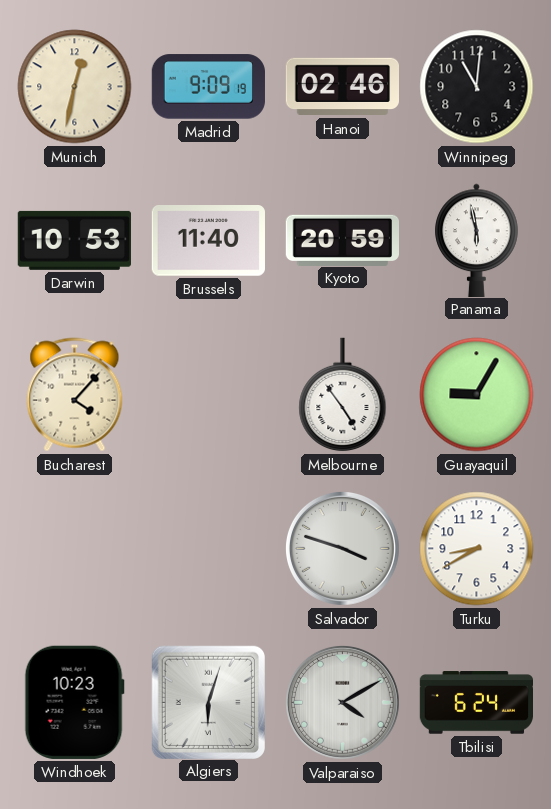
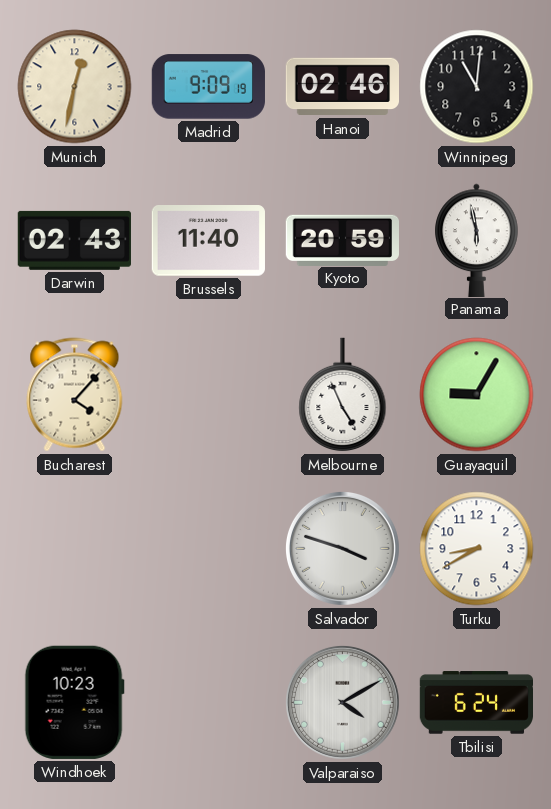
Darwin: 10:53 -> 02:43 (74, 240)
Melbourne: 4:54 -> 4:56 (343, 395)
Algiers: 6:03 -> none (208, 702)
